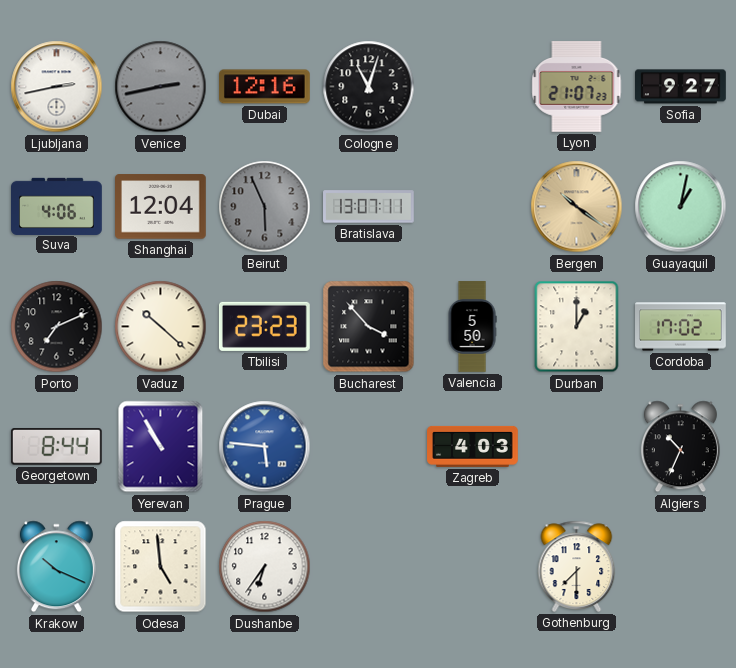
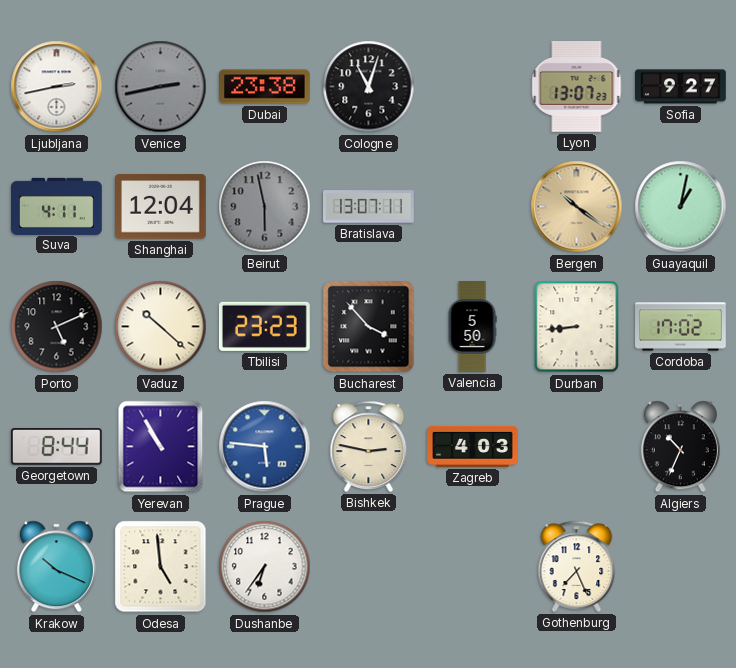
Dubai: 12:16 -> 23:38 (265, 87)
Lyon: 21:07 -> 13:07 (577, 87)
Suva: 4:06 -> 4:11 (57, 206)
Beirut: 5:56 -> 5:58 (265, 207)
Porto: 7:11 -> 5:11 (57, 327)
Durban: 1:00 -> 8:44 (577, 327)
Bishkek: none -> 2:47 (369, 446)
Gothenburg: 7:30 -> 7:26 (577, 566)
